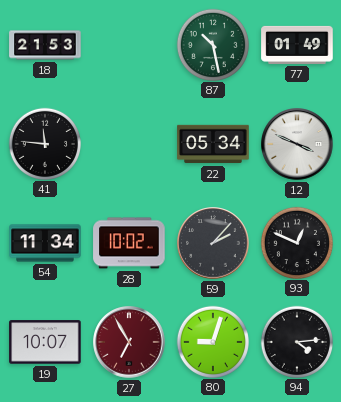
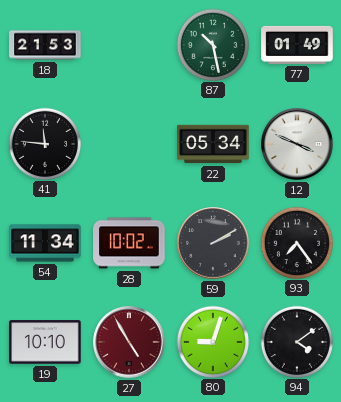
59: 2:07 -> 2:10 (213, 243)
93: 12:49 -> 7:24 (296, 242)
19: 10:07 -> 10:10 (45, 342)
27: 6:55 -> 4:55 (129, 342)
94: 4:14 -> 4:09 (296, 341)
